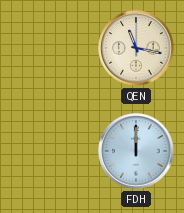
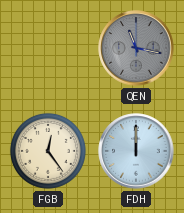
QEN dial: cream -> grey (136, 48)
FGB: none -> 12:24 (48, 151)
